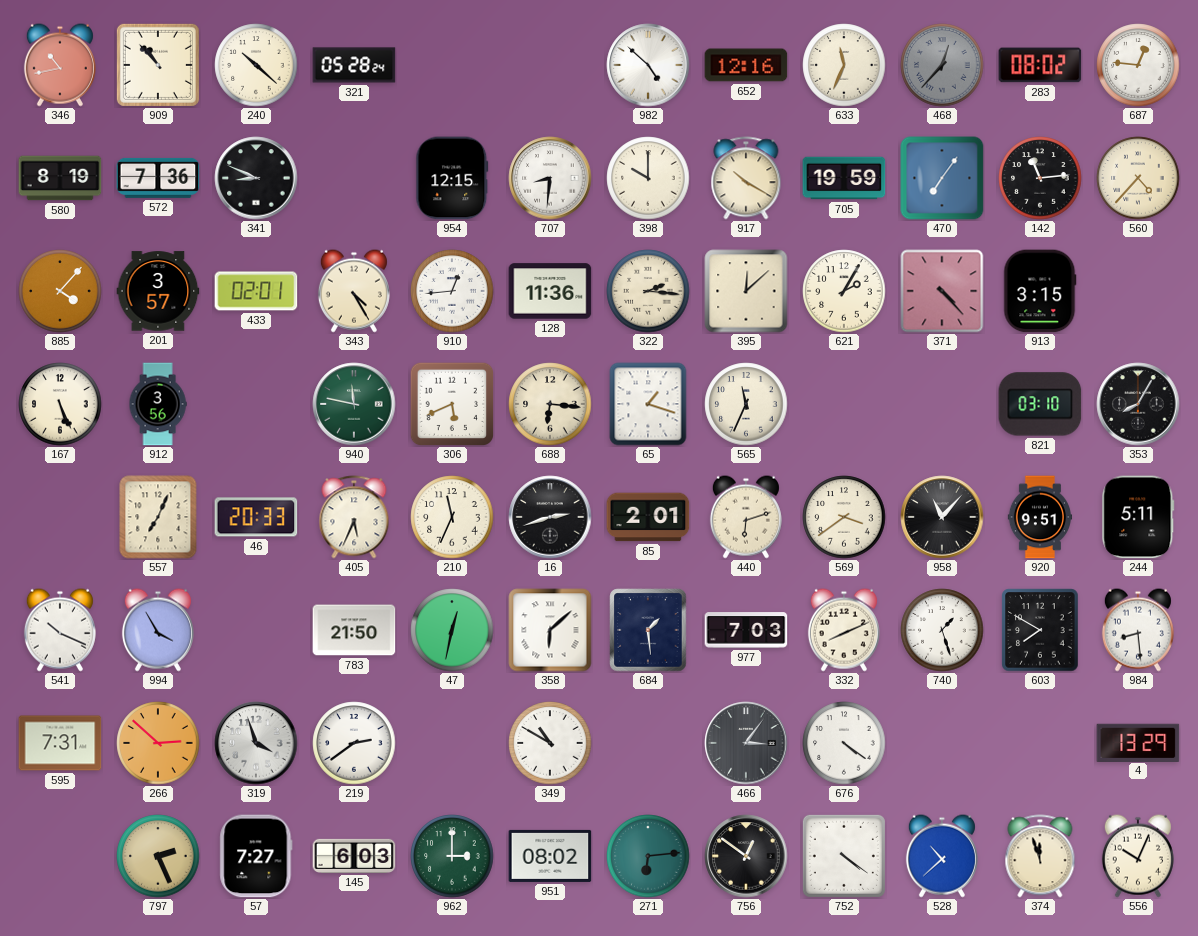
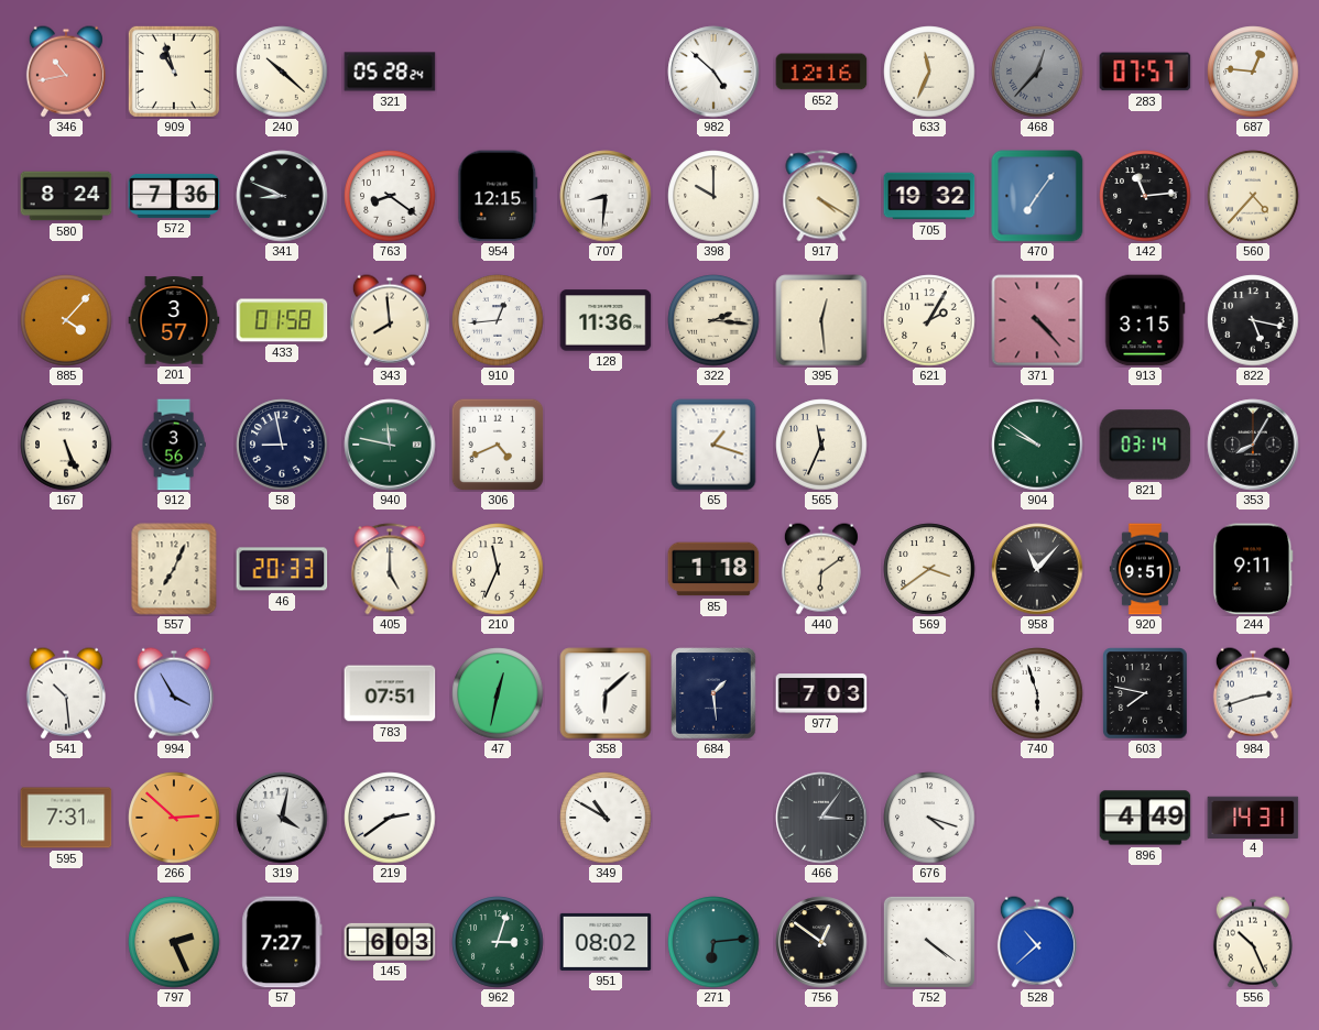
909: 10:53 -> 10:57 (174, 72)
283: 08:02 -> 07:57 (1145, 72)
580: 8:19 -> 8:24 (66, 196)
763: none -> 8:21 (390, 196)
917: 10:20 -> 4:20 (821, 196)
705: 19:59 -> 19:32 (929, 196)
433: 02:01 -> 01:58 (282, 320)
343: 4:25 -> 7:59 (390, 320)
395: 12:08 -> 12:29 (821, 320)
822: none -> 5:17 (1253, 320)
58: none -> 8:58 (282, 445)
306: 5:41 -> 4:41 (498, 445)
688: 6:16 -> none (550, 404)
904: none -> 9:51 (1037, 445)
821: 03:10 -> 03:14 (1145, 445)
405: 5:34 -> 5:00 (390, 569)
16: 2:42 -> none (550, 517)
85: 2:01 -> 1:18 (713, 569)
440: 6:12 -> 6:09 (821, 569)
244: 5:11 -> 9:11 (1253, 569)
541: 10:19 -> 10:29 (66, 693)
783: 21:50 -> 07:51 (390, 693)
332: 8:11 -> none (844, 630)
740: 1:27 -> 5:57 (1037, 693)
603: 7:50 -> 7:47 (1145, 693)
984: 8:29 -> 2:42 (1253, 693)
319: 3:57 -> 4:02 (282, 818)
676: 4:21 -> 4:18 (929, 818)
896: none -> 4:49 (1145, 818)
4: 13:29 -> 14:31 (1253, 817)
962: 3:00 -> 3:03 (498, 942)
374: 11:57 -> none (1040, 856)
556: 10:04 -> 10:26 (1253, 942)
